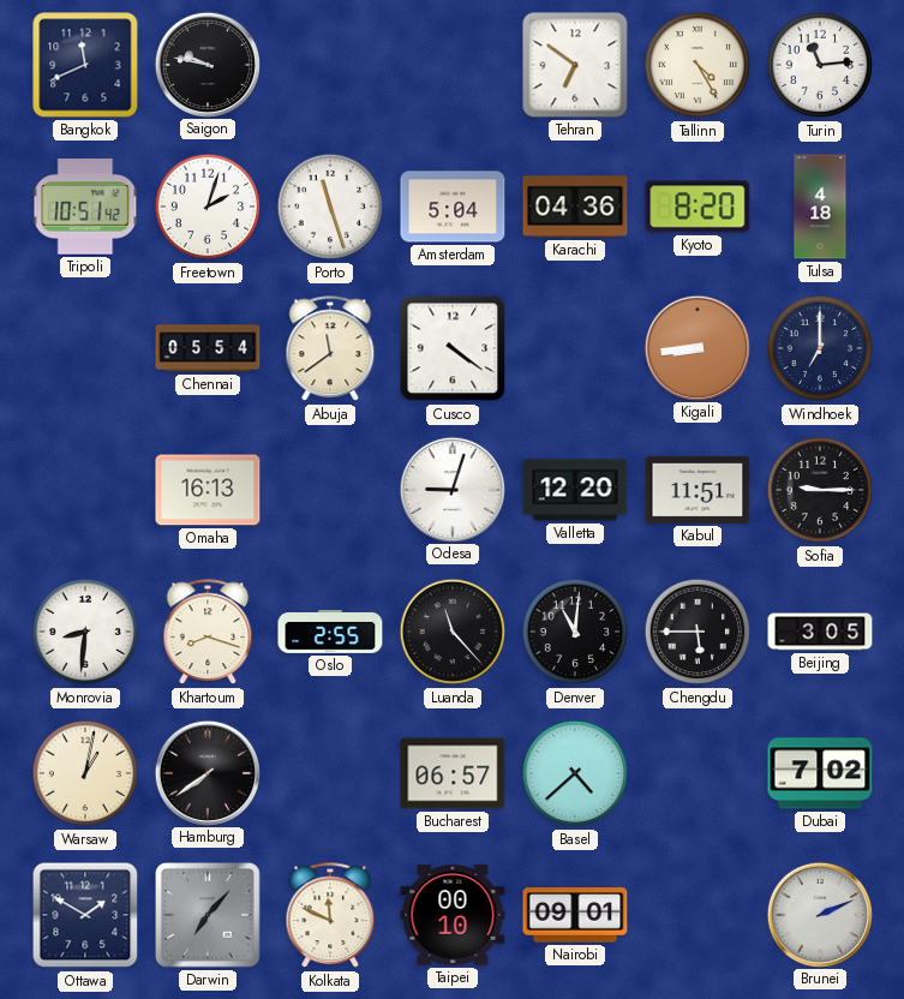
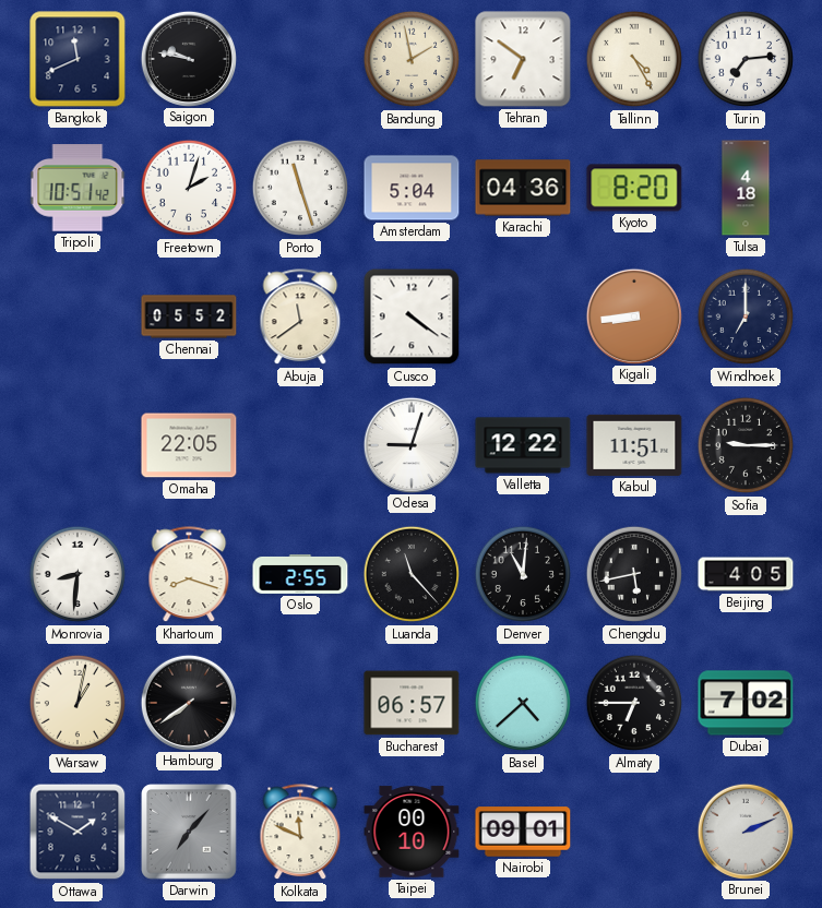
Bandung: none -> 1:58 (412, 59)
Turin: 11:14 -> 7:14 (746, 59)
Chennai: 05:54 -> 05:52 (189, 316)
Omaha: 16:13 -> 22:05 (189, 445)
Valletta: 12:20 -> 12:22 (523, 445)
Chengdu: 5:45 -> 5:43 (634, 574)
Beijing: 3:05 -> 4:05 (746, 574)
Almaty: none -> 6:45 (634, 703)
